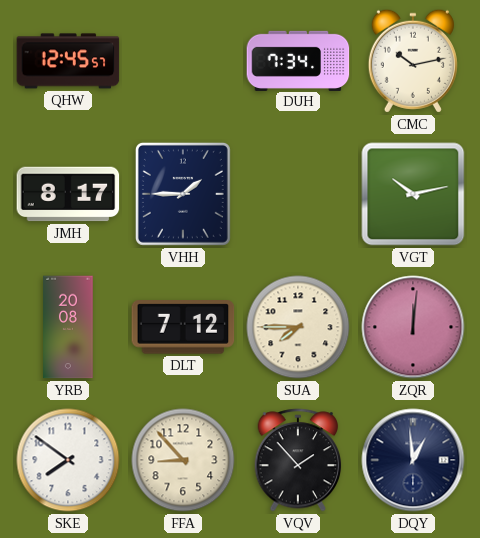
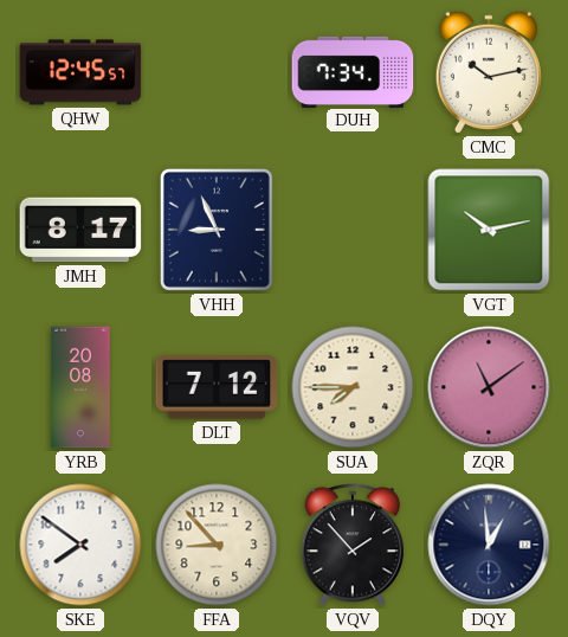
VHH: 1:45 -> 8:56 (217, 230)
ZQR: 12:01 -> 11:09 (489, 387)
